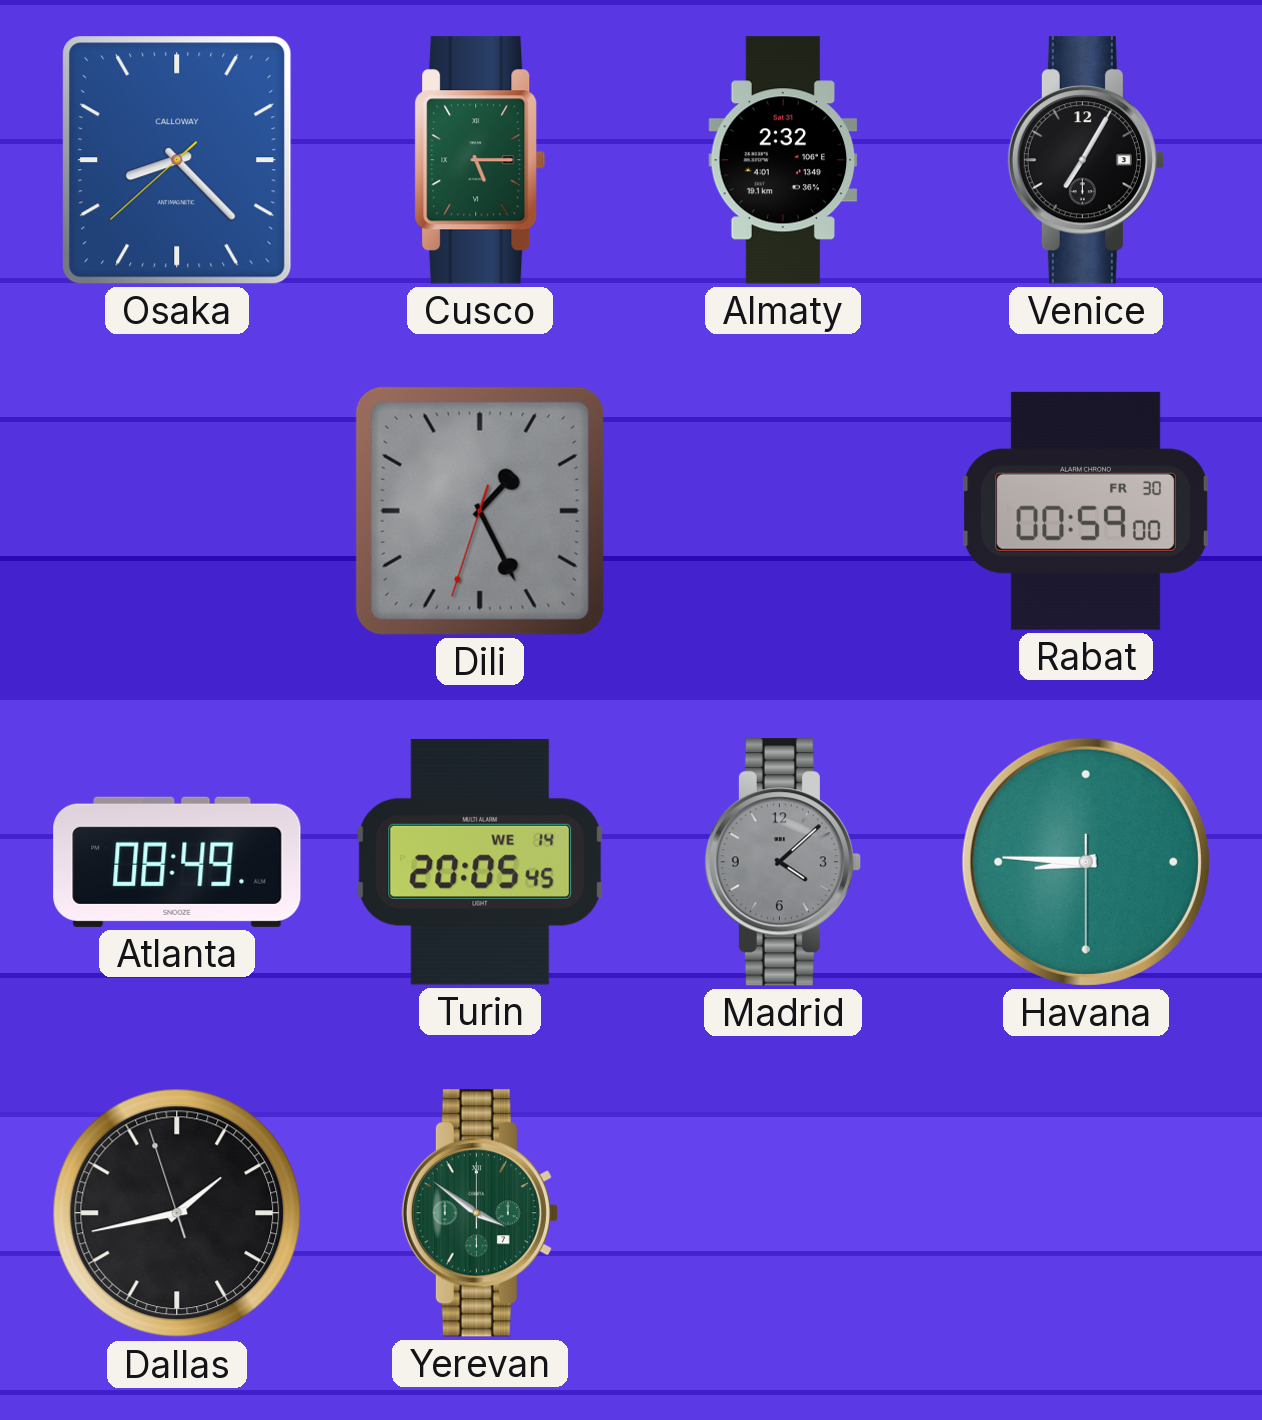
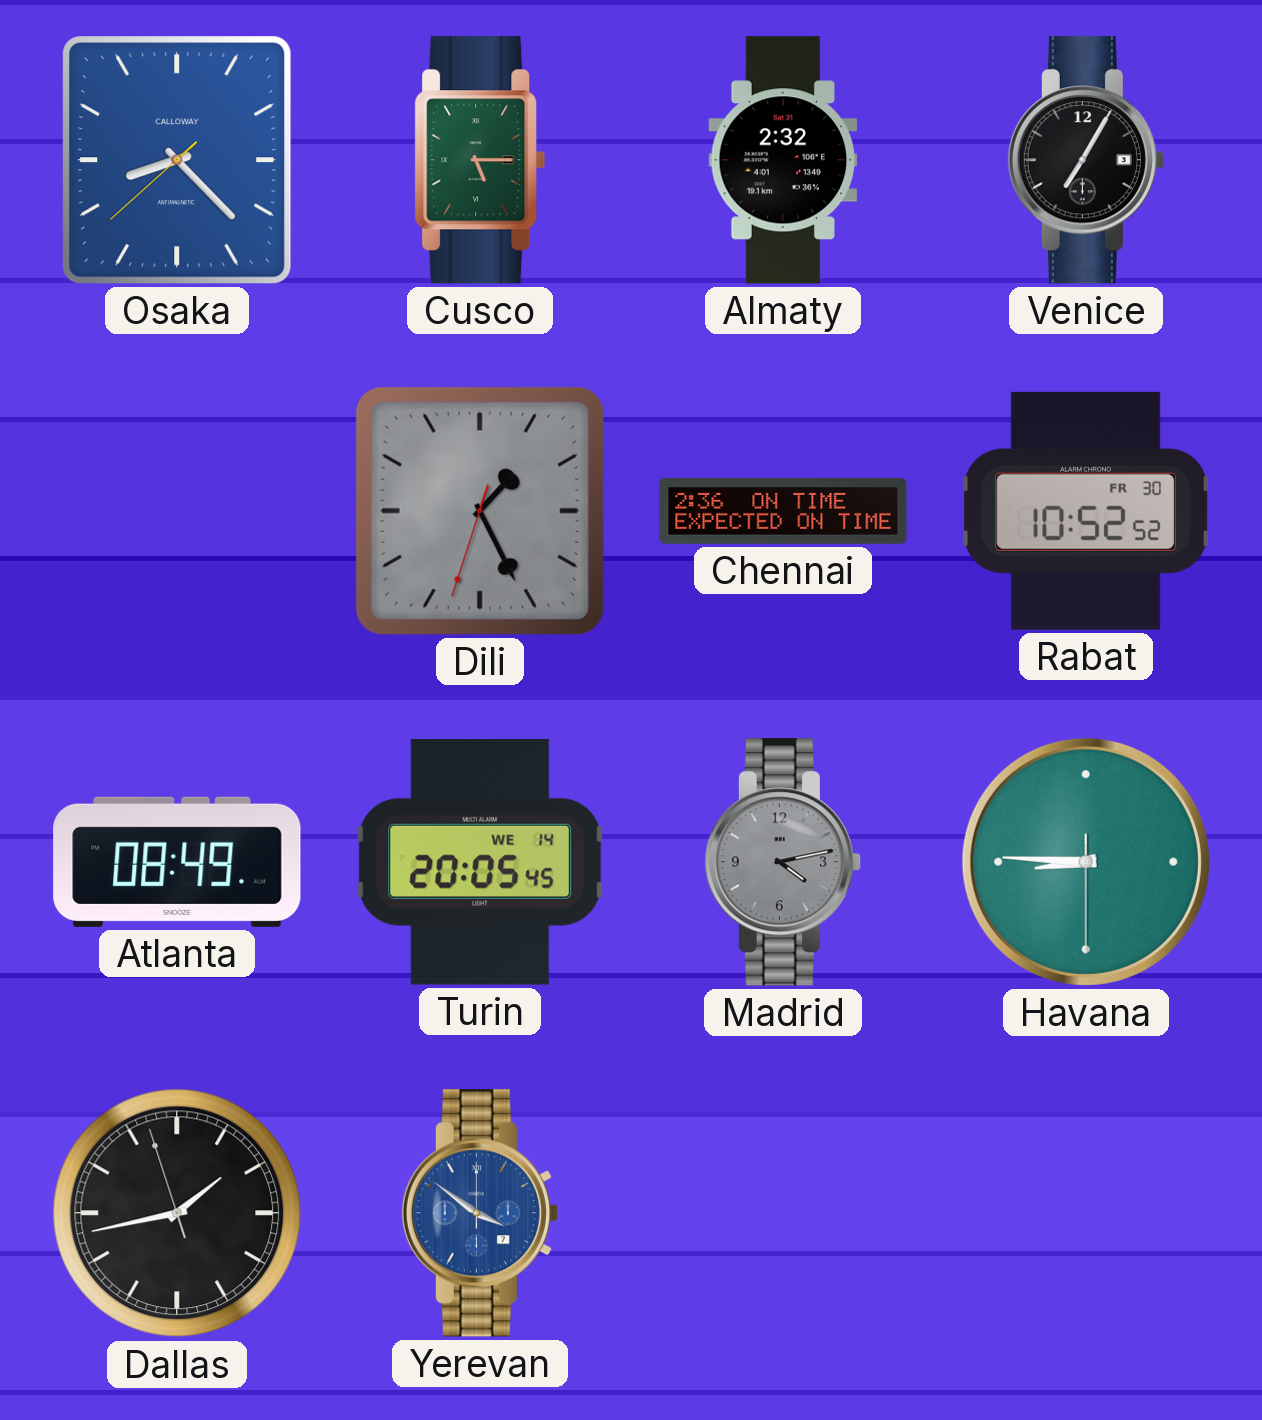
Chennai: none -> 2:36 (783, 511)
Rabat: 00:59 -> 10:52 (1086, 511)
Madrid: 4:08 -> 4:13 (783, 862)
Yerevan dial: green -> blue (480, 1213)
